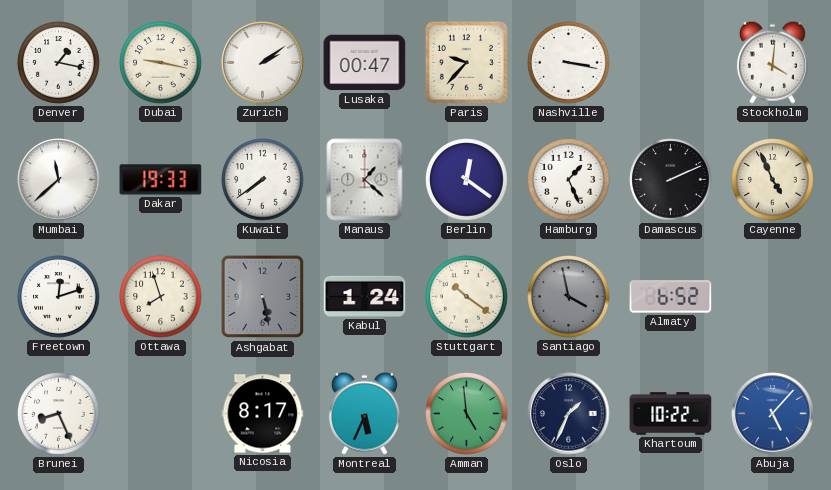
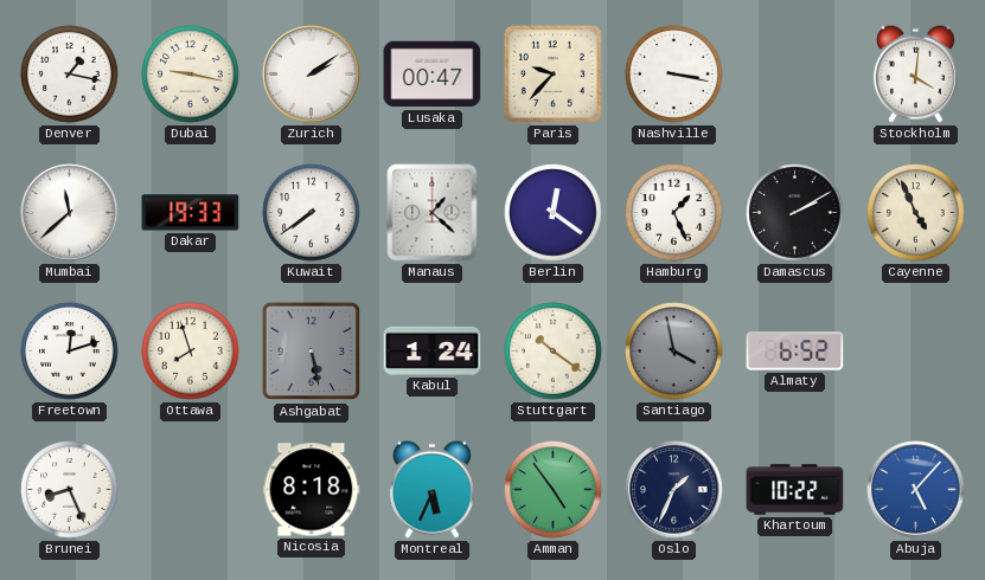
Damascus: 2:11 -> 2:10 (795, 213)
Nicosia: 8:17 -> 8:18 (312, 490)
Amman: 4:59 -> 4:54 (554, 490)
